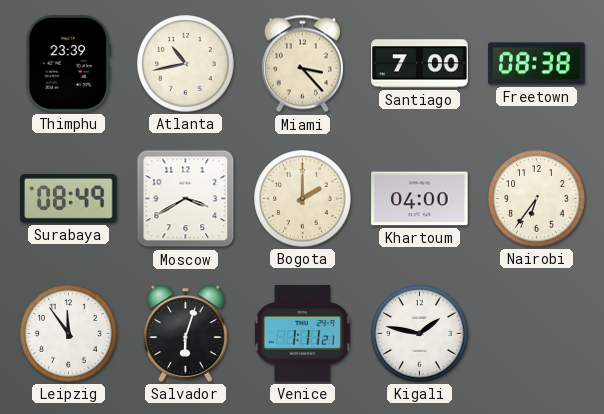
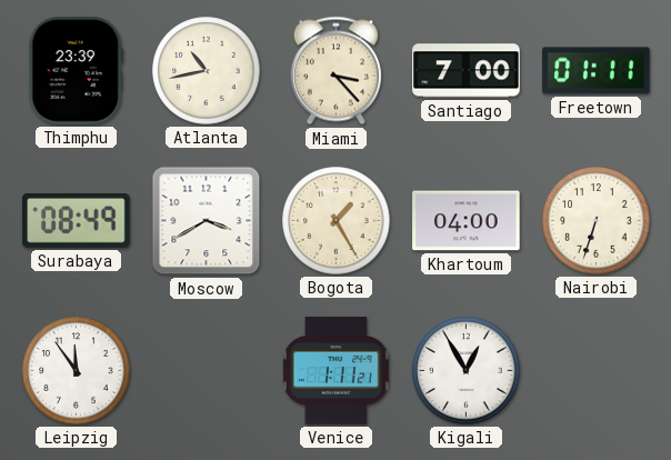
Freetown: 08:38 -> 01:11 (597, 71)
Bogota: 2:00 -> 1:25 (337, 221)
Nairobi: 6:36 -> 6:33 (597, 221)
Salvador: 6:03 -> none (186, 333)
Kigali: 1:47 -> 12:55 (467, 371)
